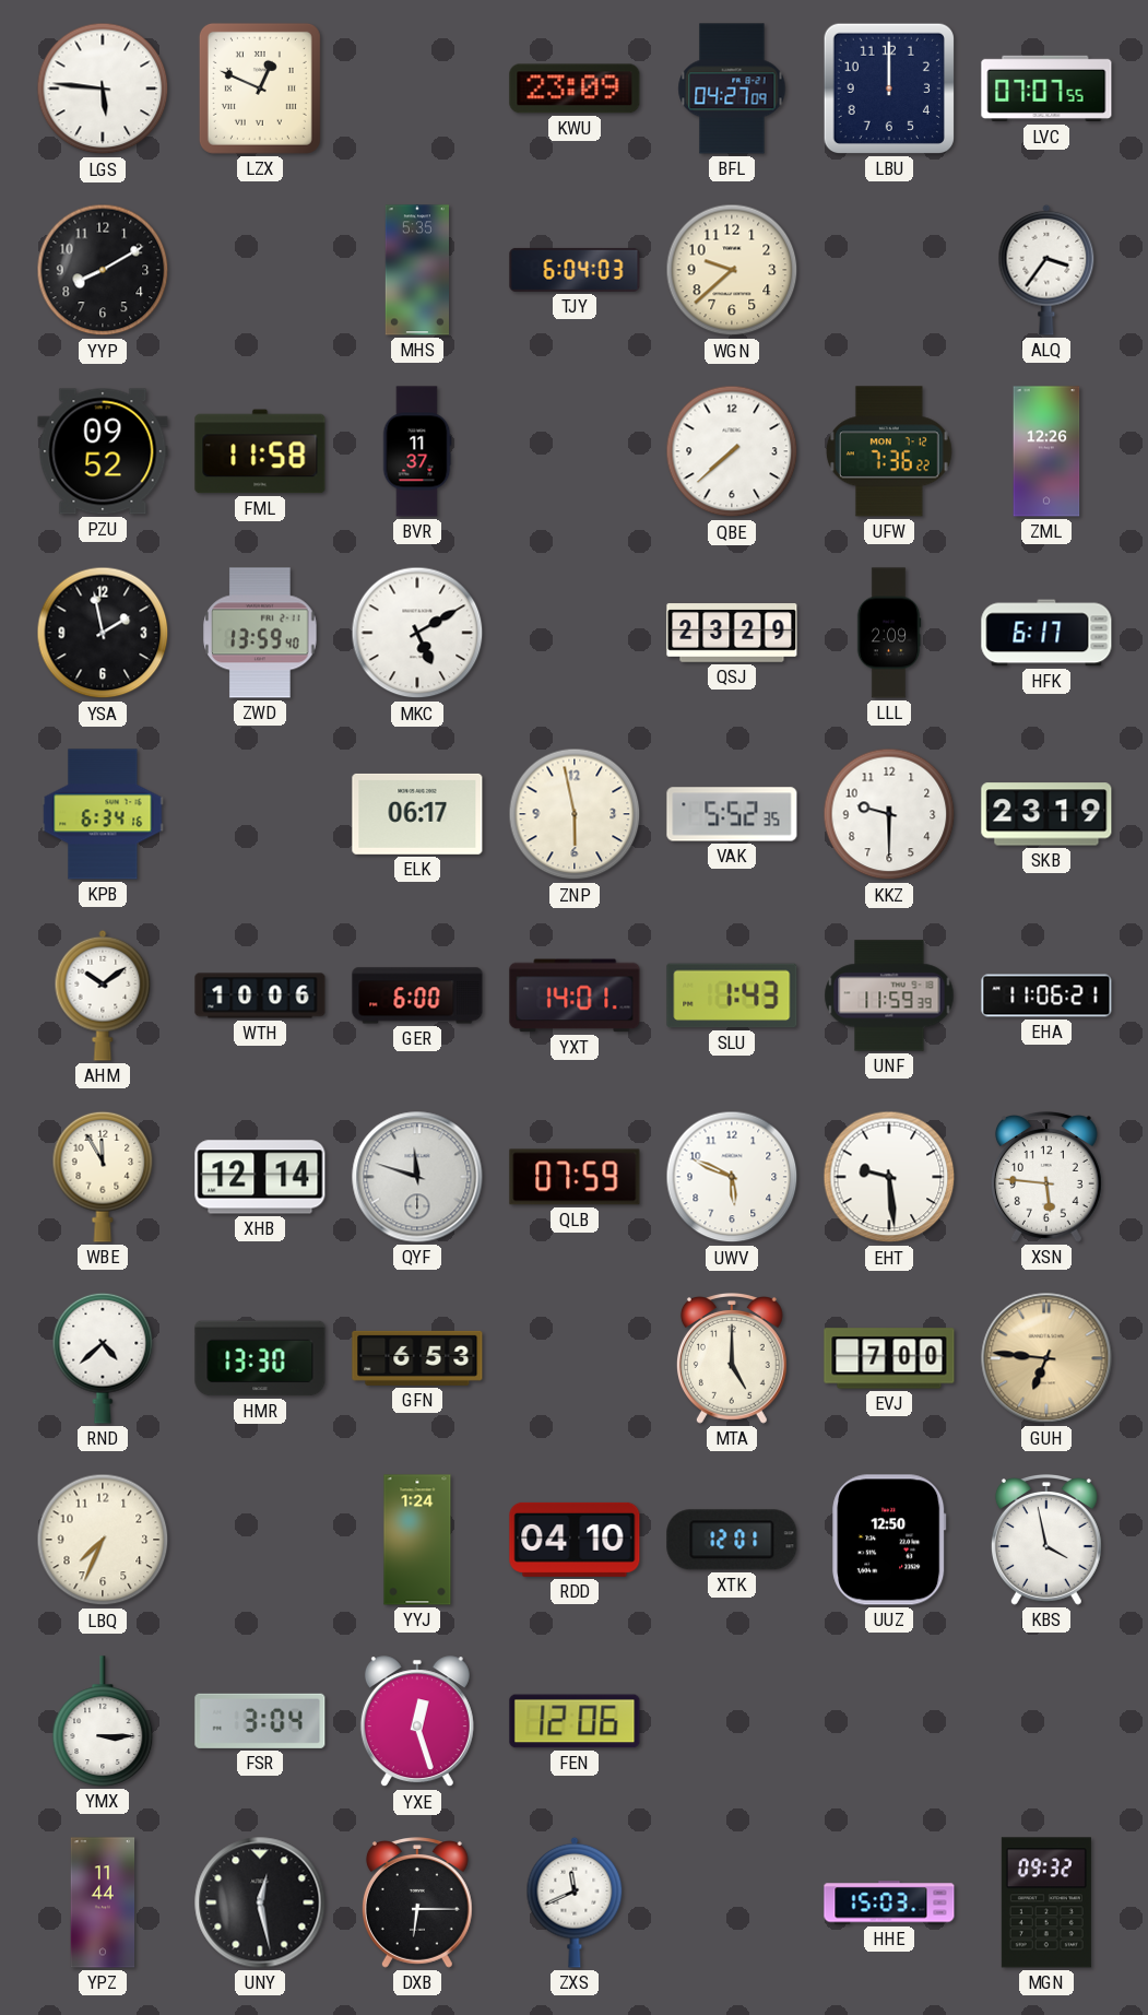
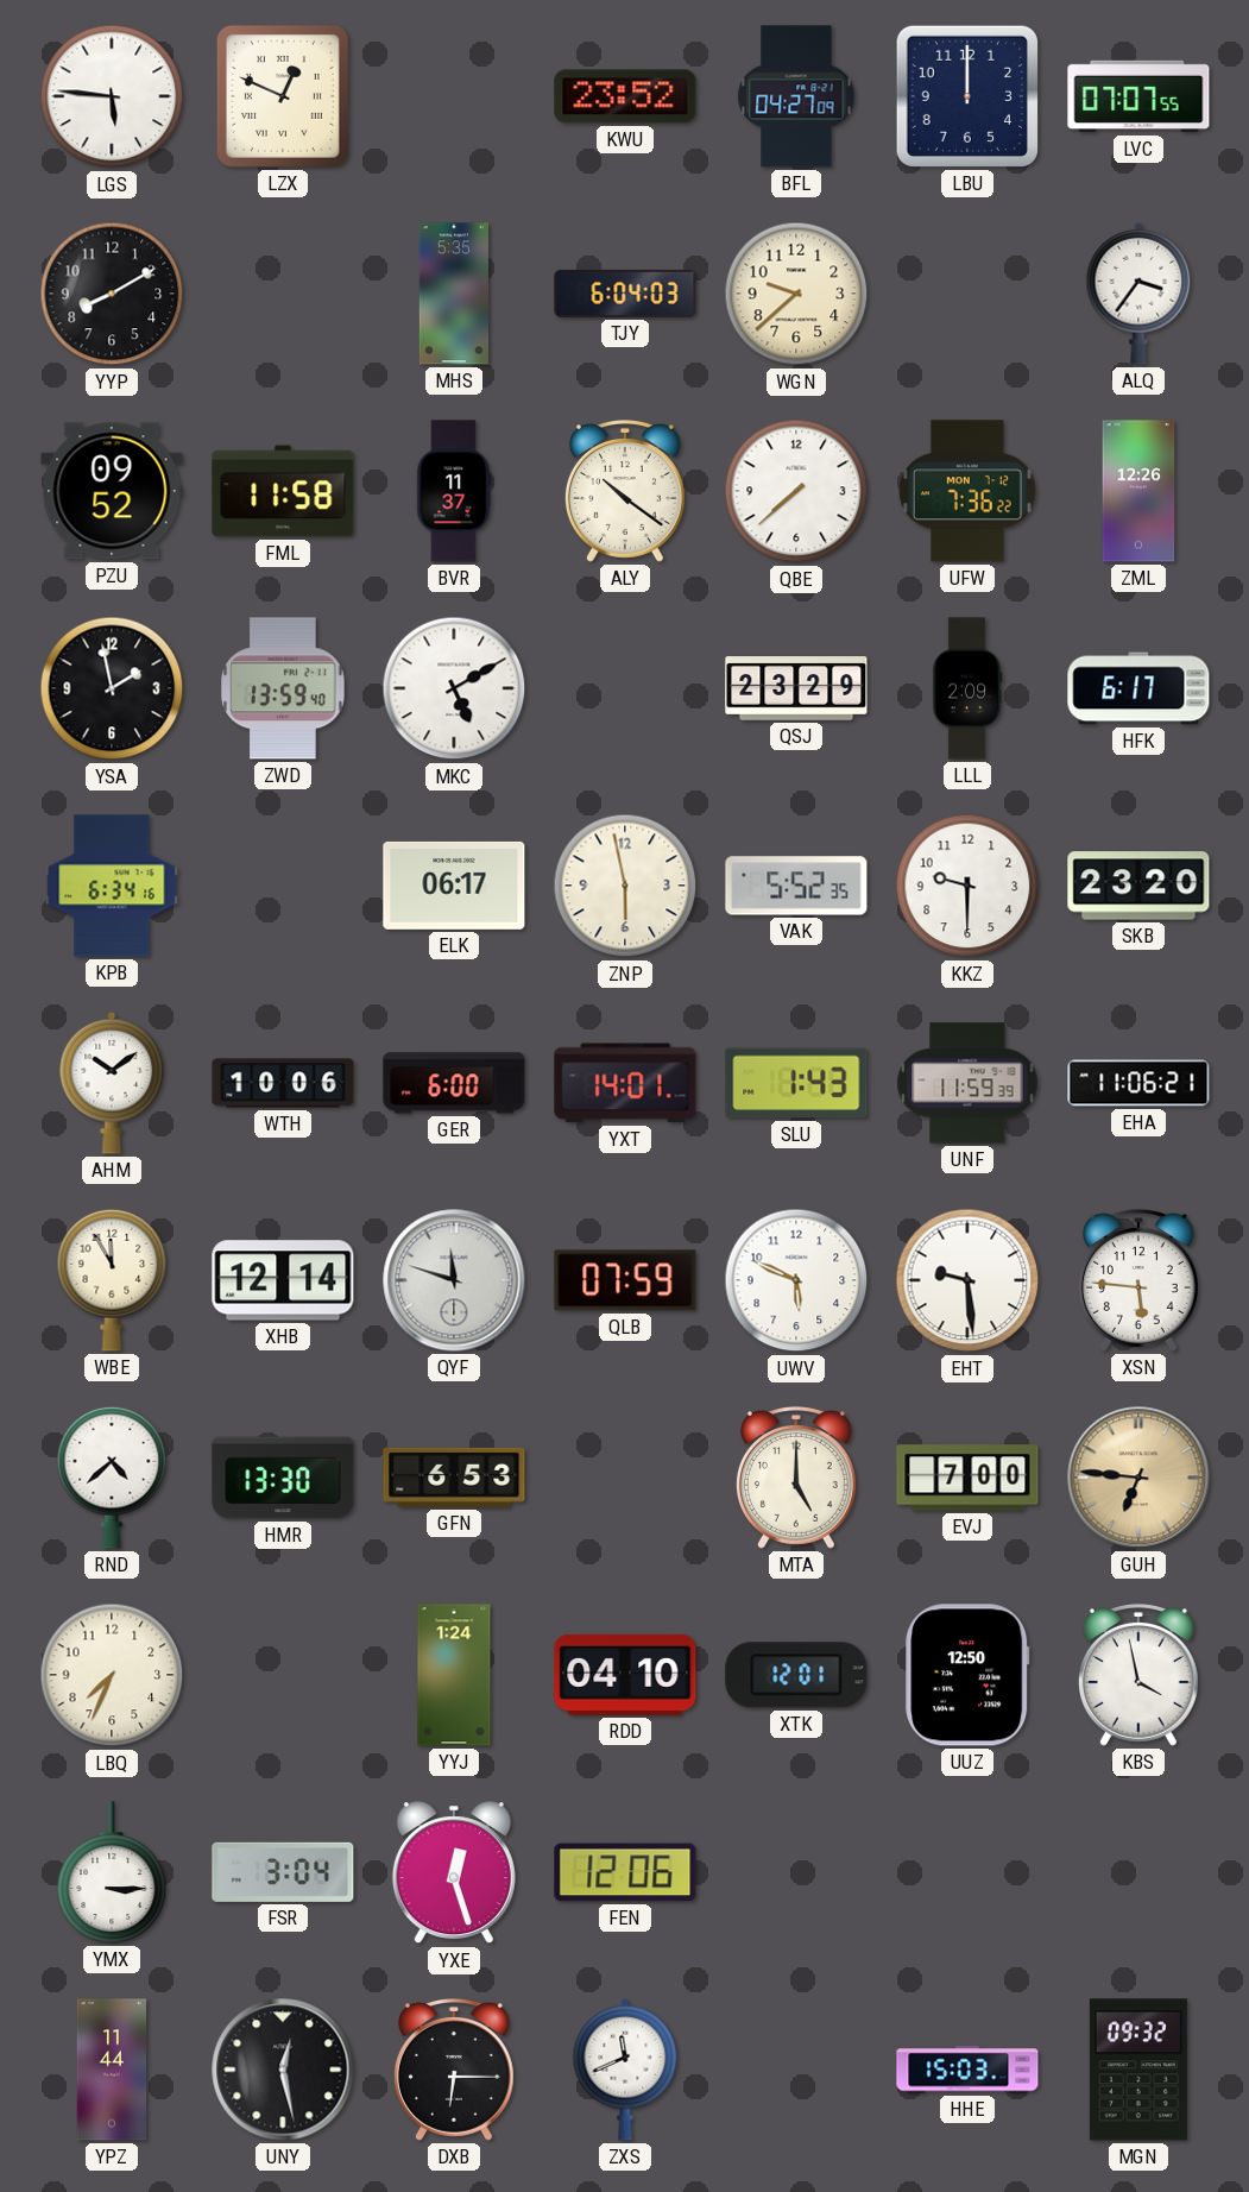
KWU: 23:09 -> 23:52 (625, 96)
ALY: none -> 10:21 (625, 492)
SKB: 23:19 -> 23:20 (1138, 886)
